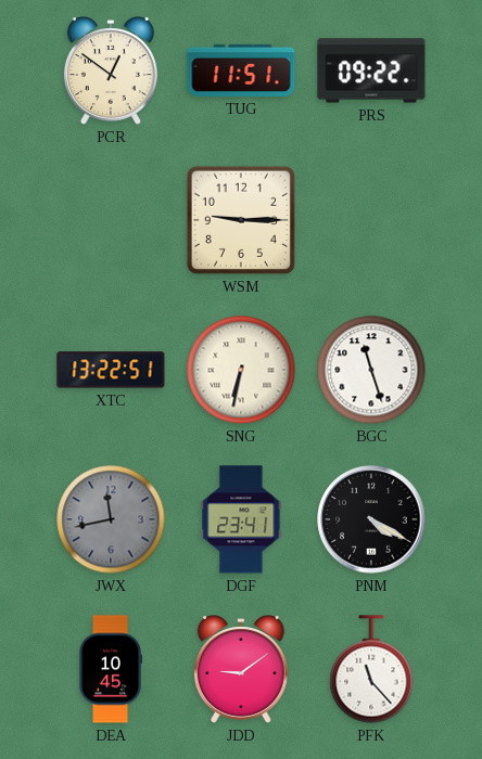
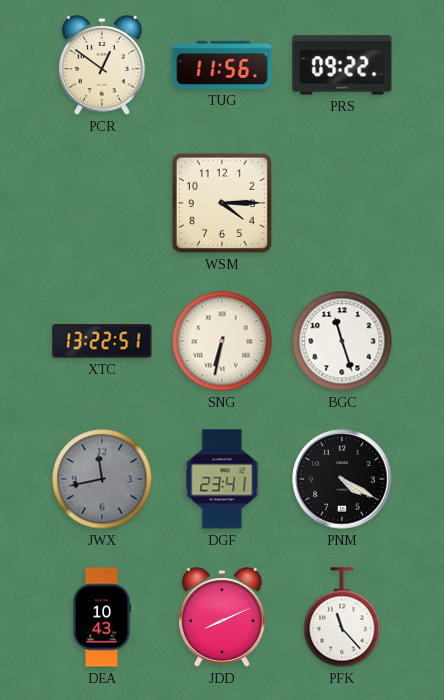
TUG: 11:51 -> 11:56 (222, 65)
WSM: 9:15 -> 4:15 (222, 203)
DEA: 10:45 -> 10:43 (101, 617)
JDD: 9:09 -> 8:11 (222, 618)
